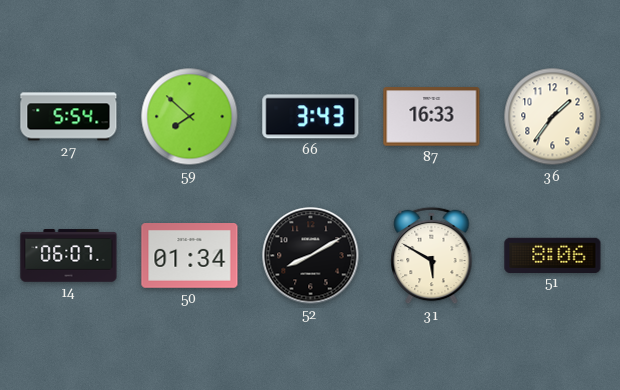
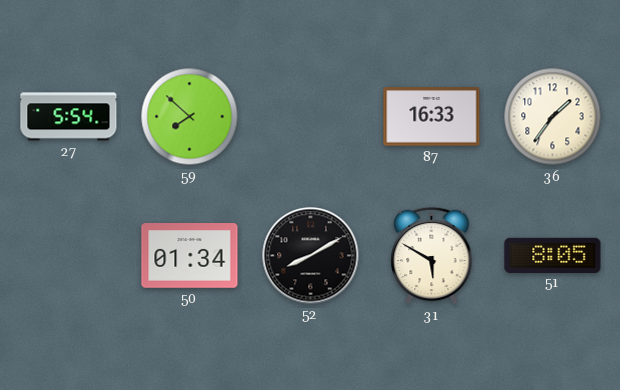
66: 3:43 -> none (311, 117)
14: 06:07 -> none (69, 256)
51: 8:06 -> 8:05 (553, 255)
